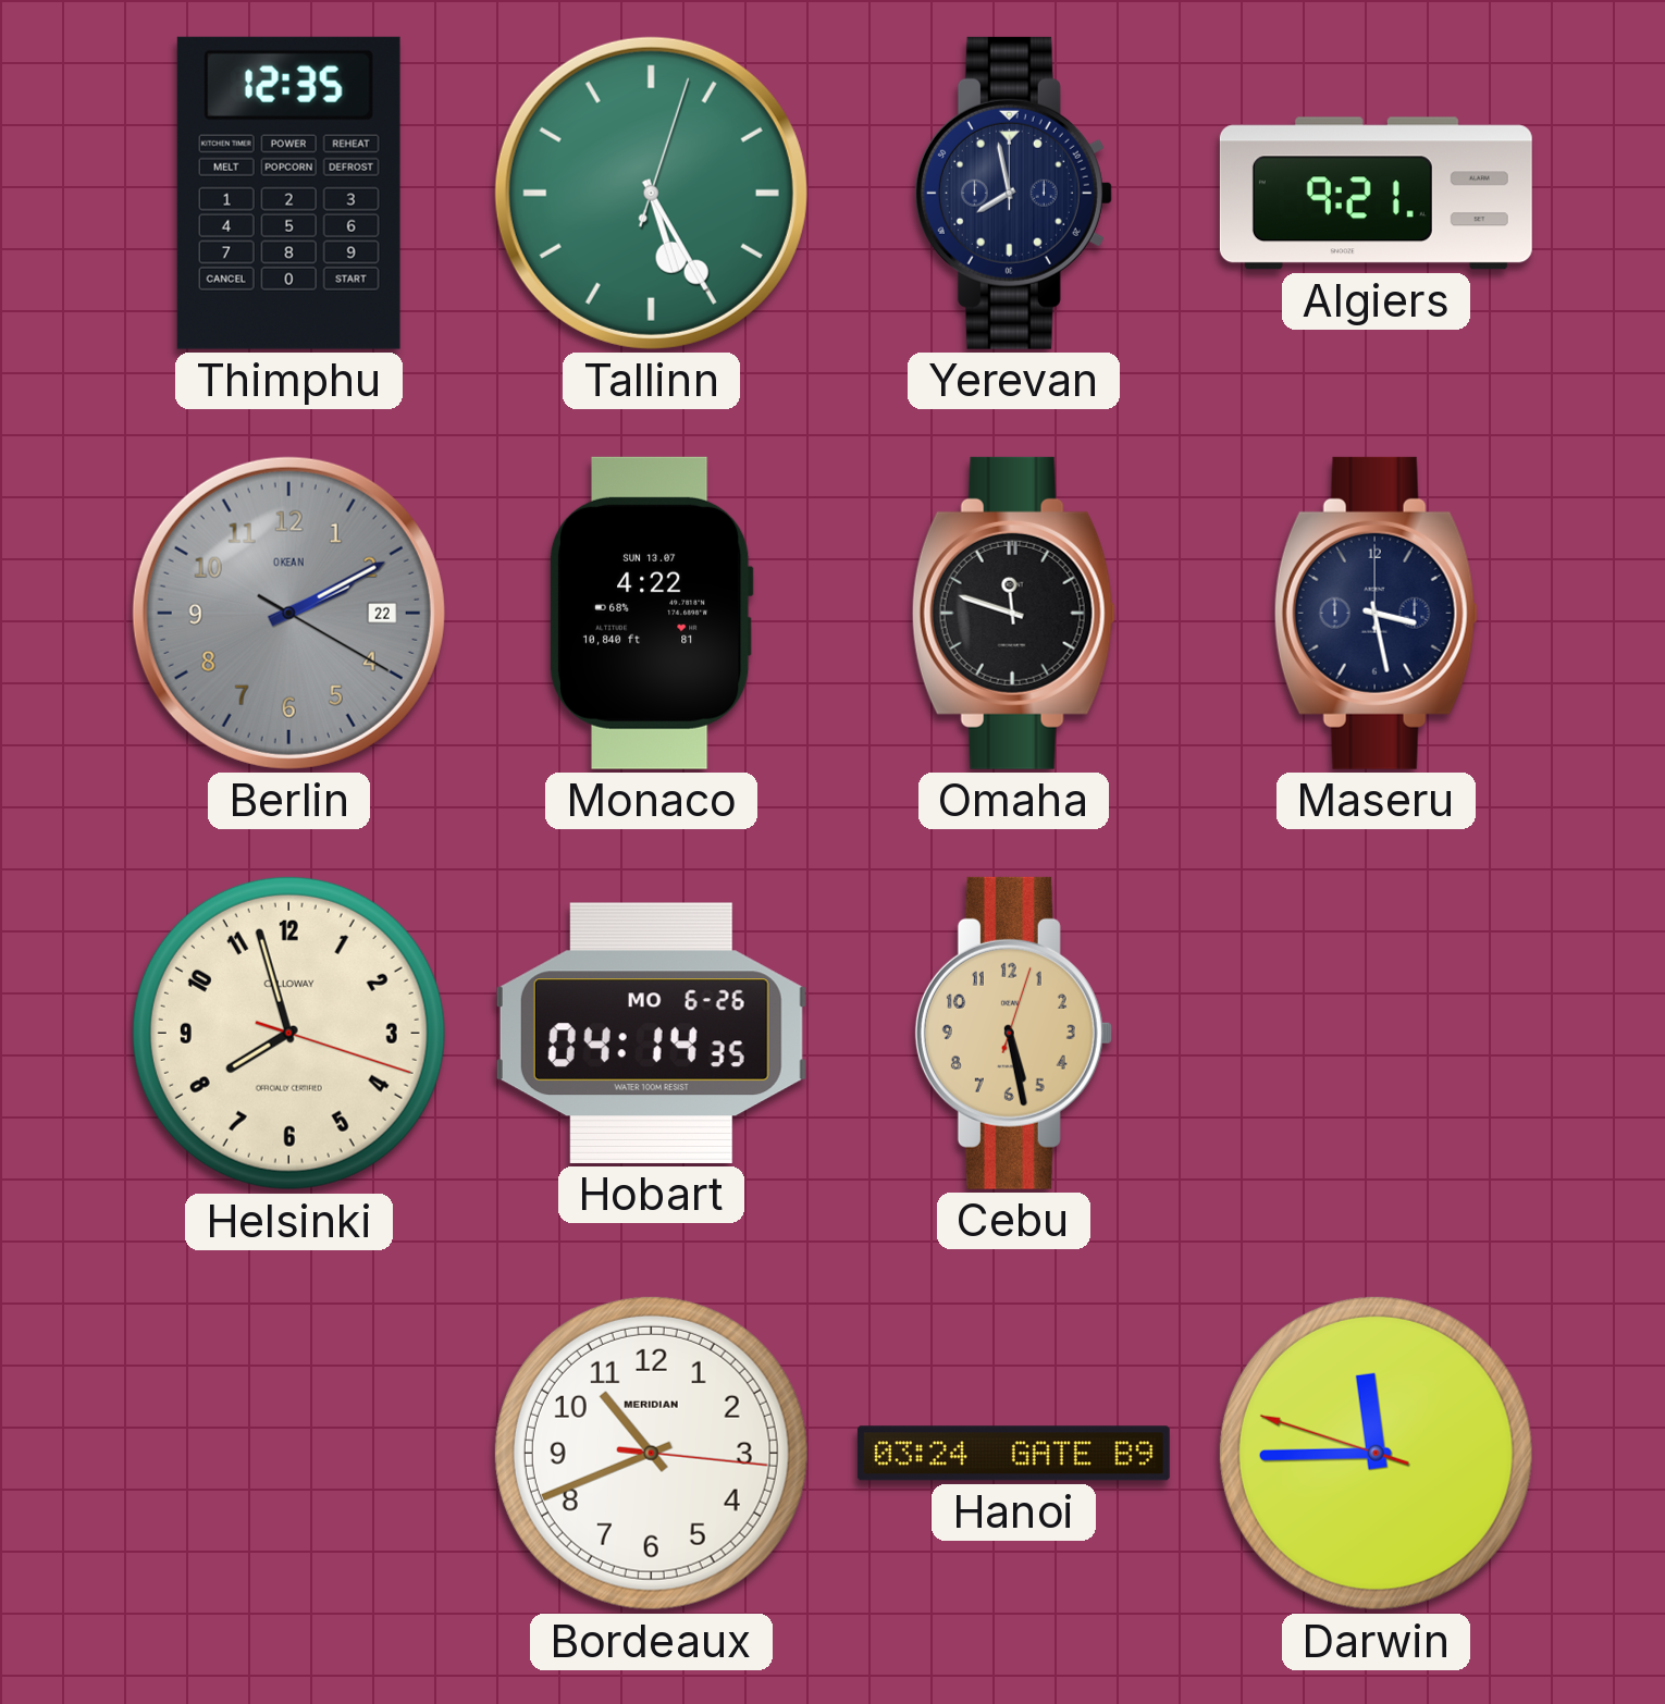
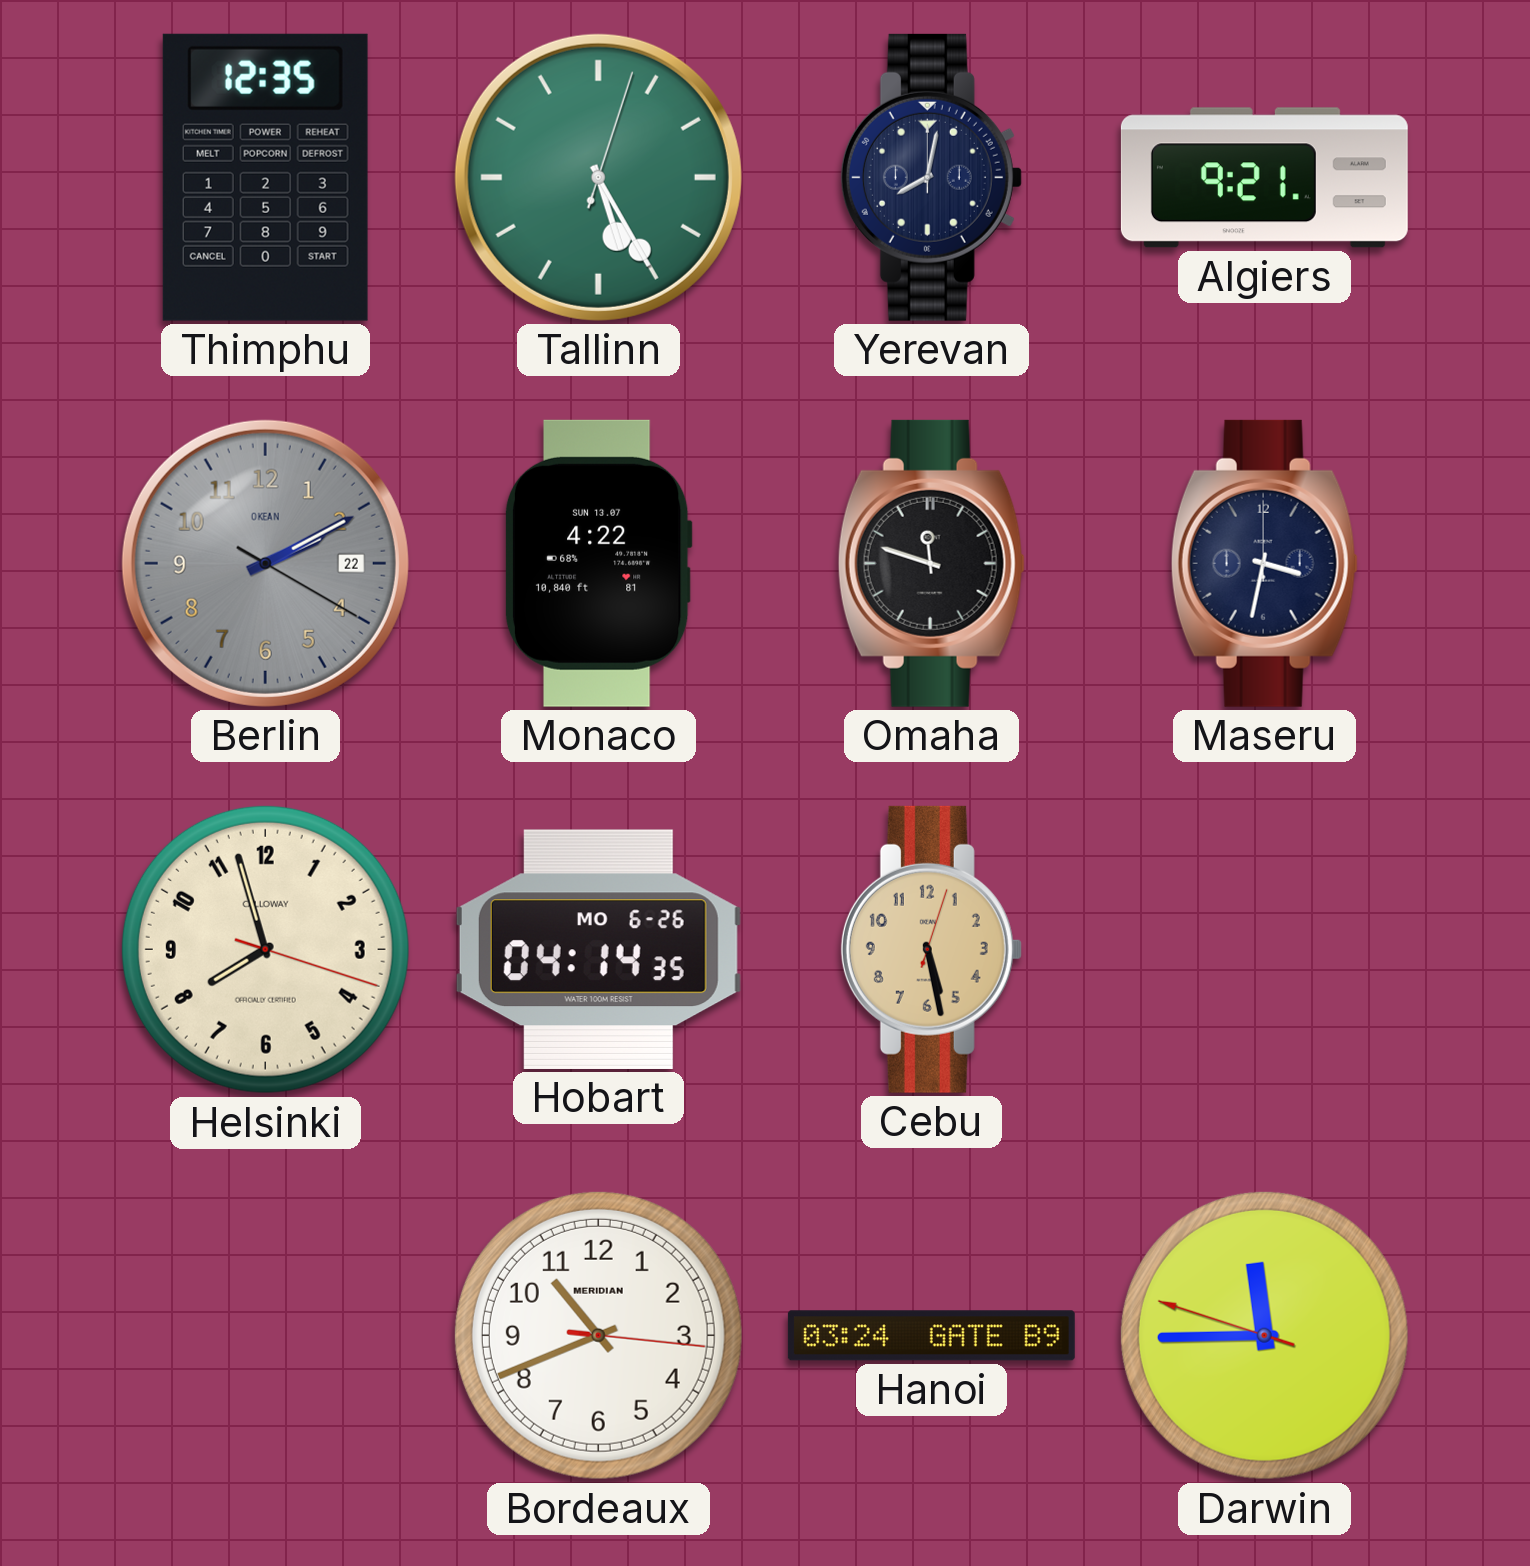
Yerevan: 7:58 -> 8:02 (931, 177)
Maseru: 3:28 -> 3:32 (1264, 563)
